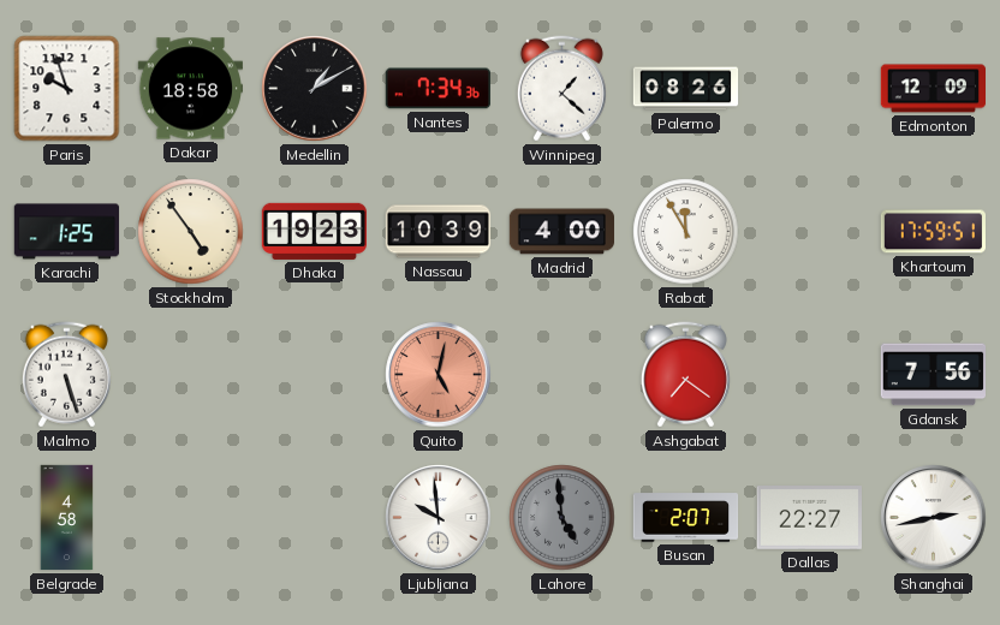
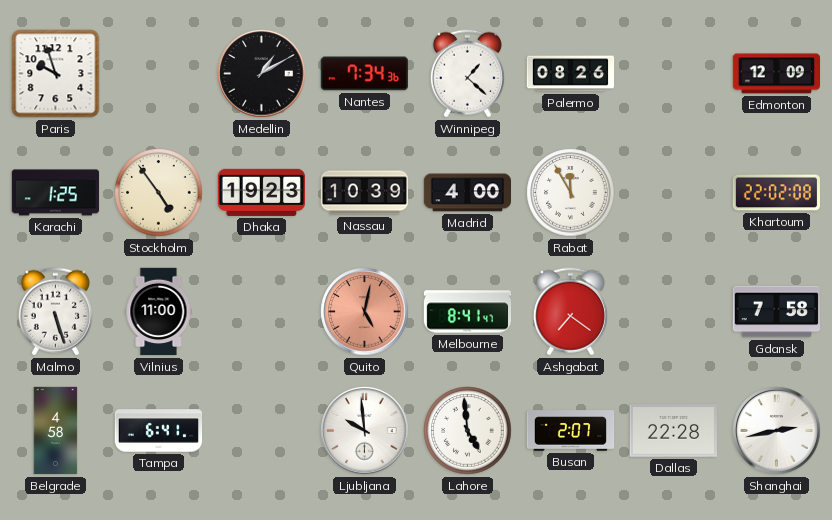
Dakar: 18:58 -> none (190, 89)
Khartoum: 17:59 -> 22:02 (776, 193)
Vilnius: none -> 11:00 (159, 312)
Melbourne: none -> 8:41 (468, 312)
Gdansk: 7:56 -> 7:58 (776, 312)
Tampa: none -> 6:41 (159, 431)
Lahore dial: grey -> white (468, 431)
Dallas: 22:27 -> 22:28 (673, 431)
